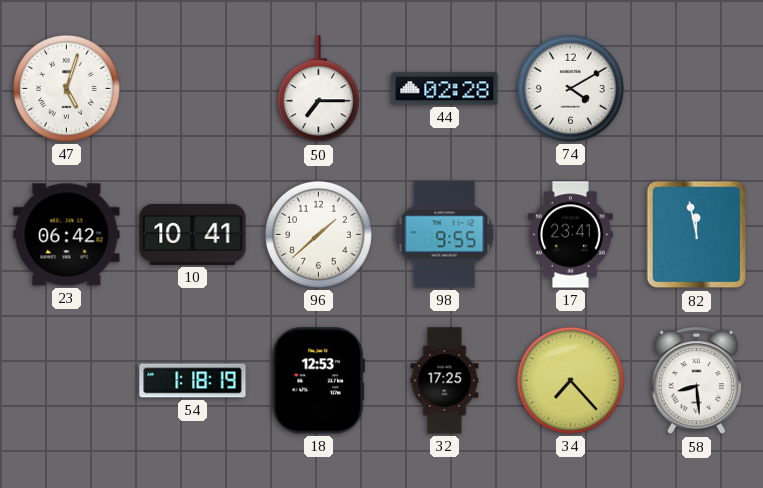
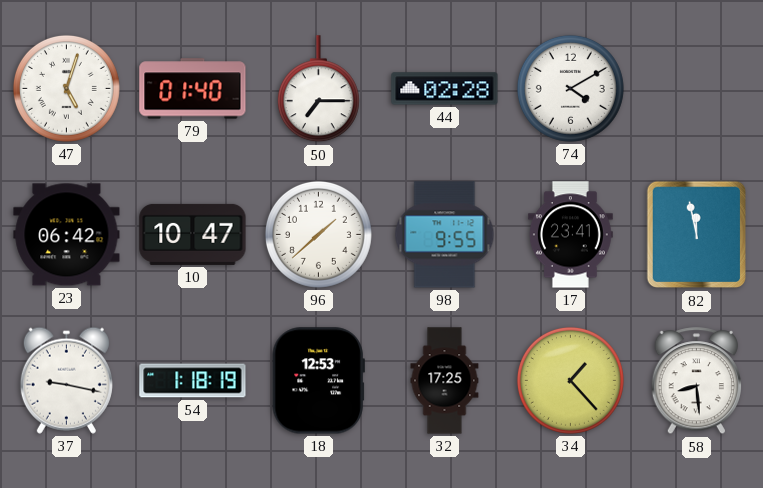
79: none -> 01:40 (193, 89)
10: 10:41 -> 10:47 (193, 234)
37: none -> 9:17 (66, 380)
34: 7:23 -> 1:23 (570, 380)
